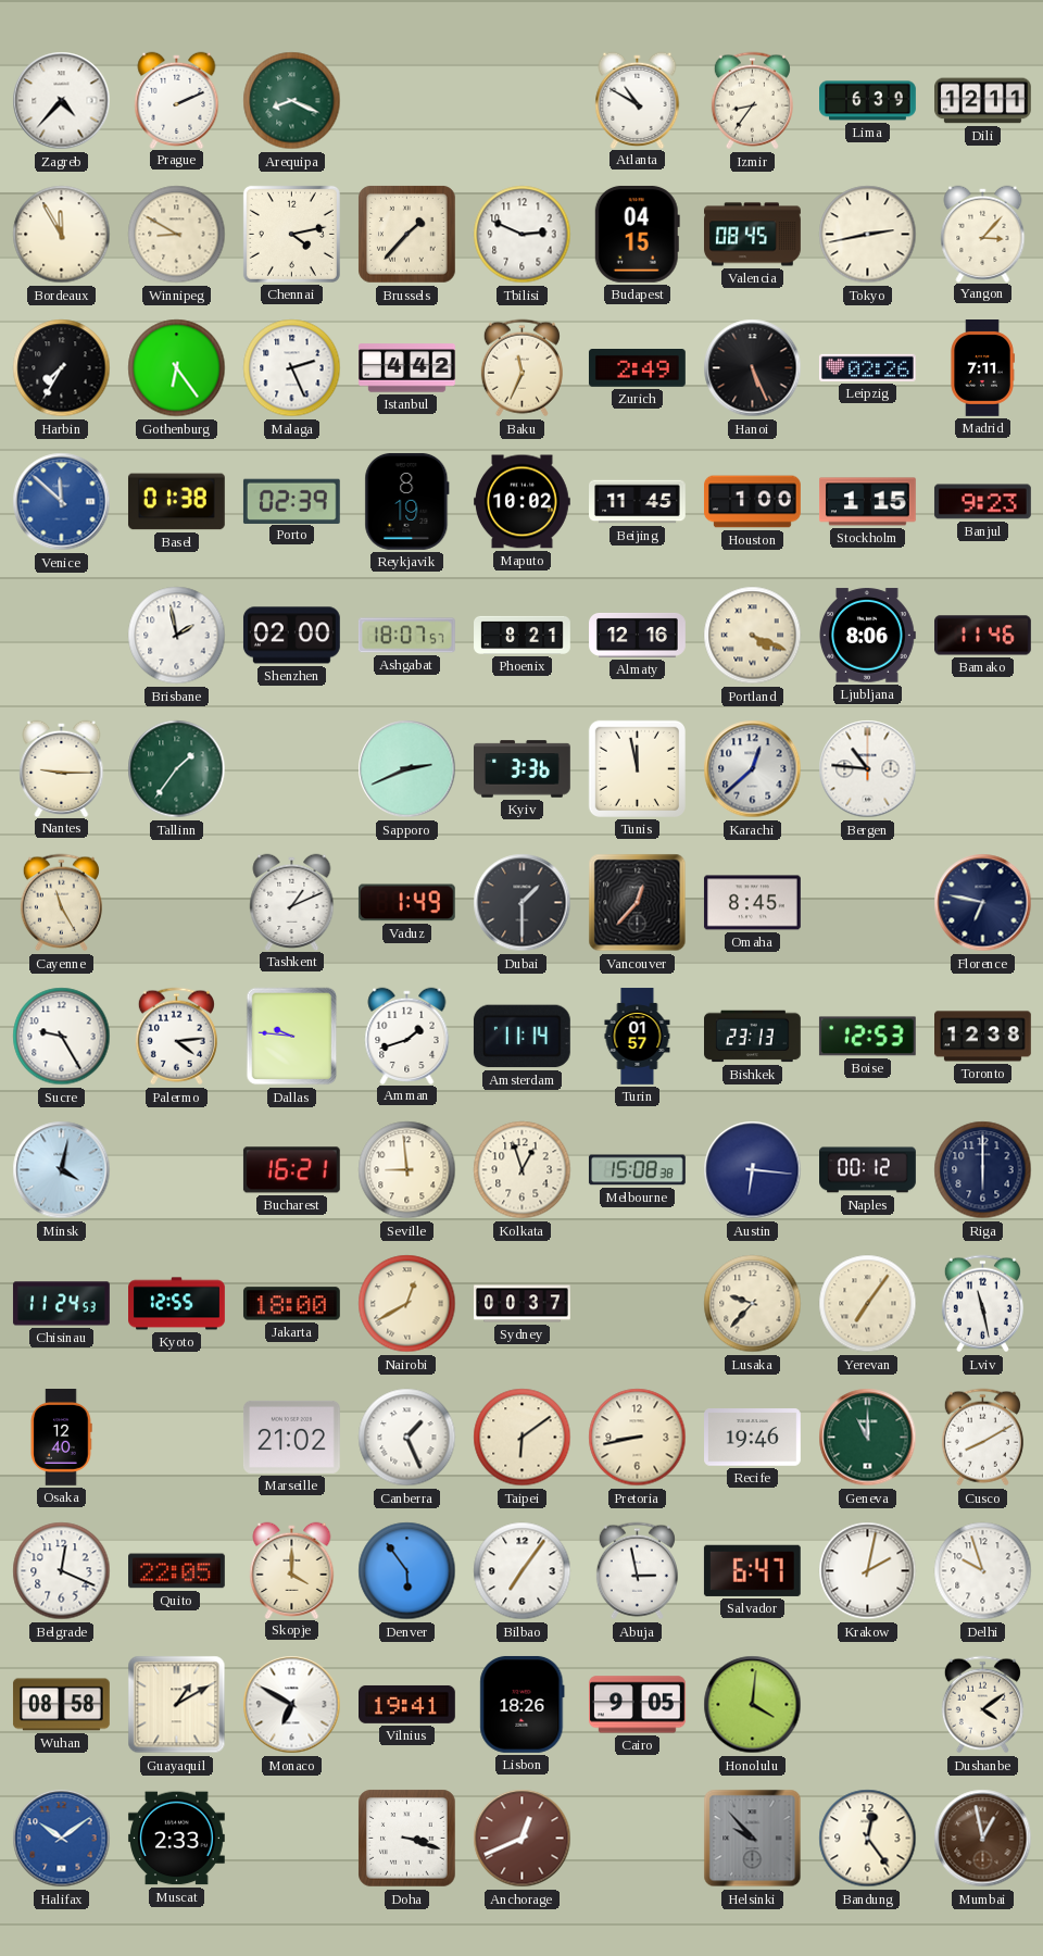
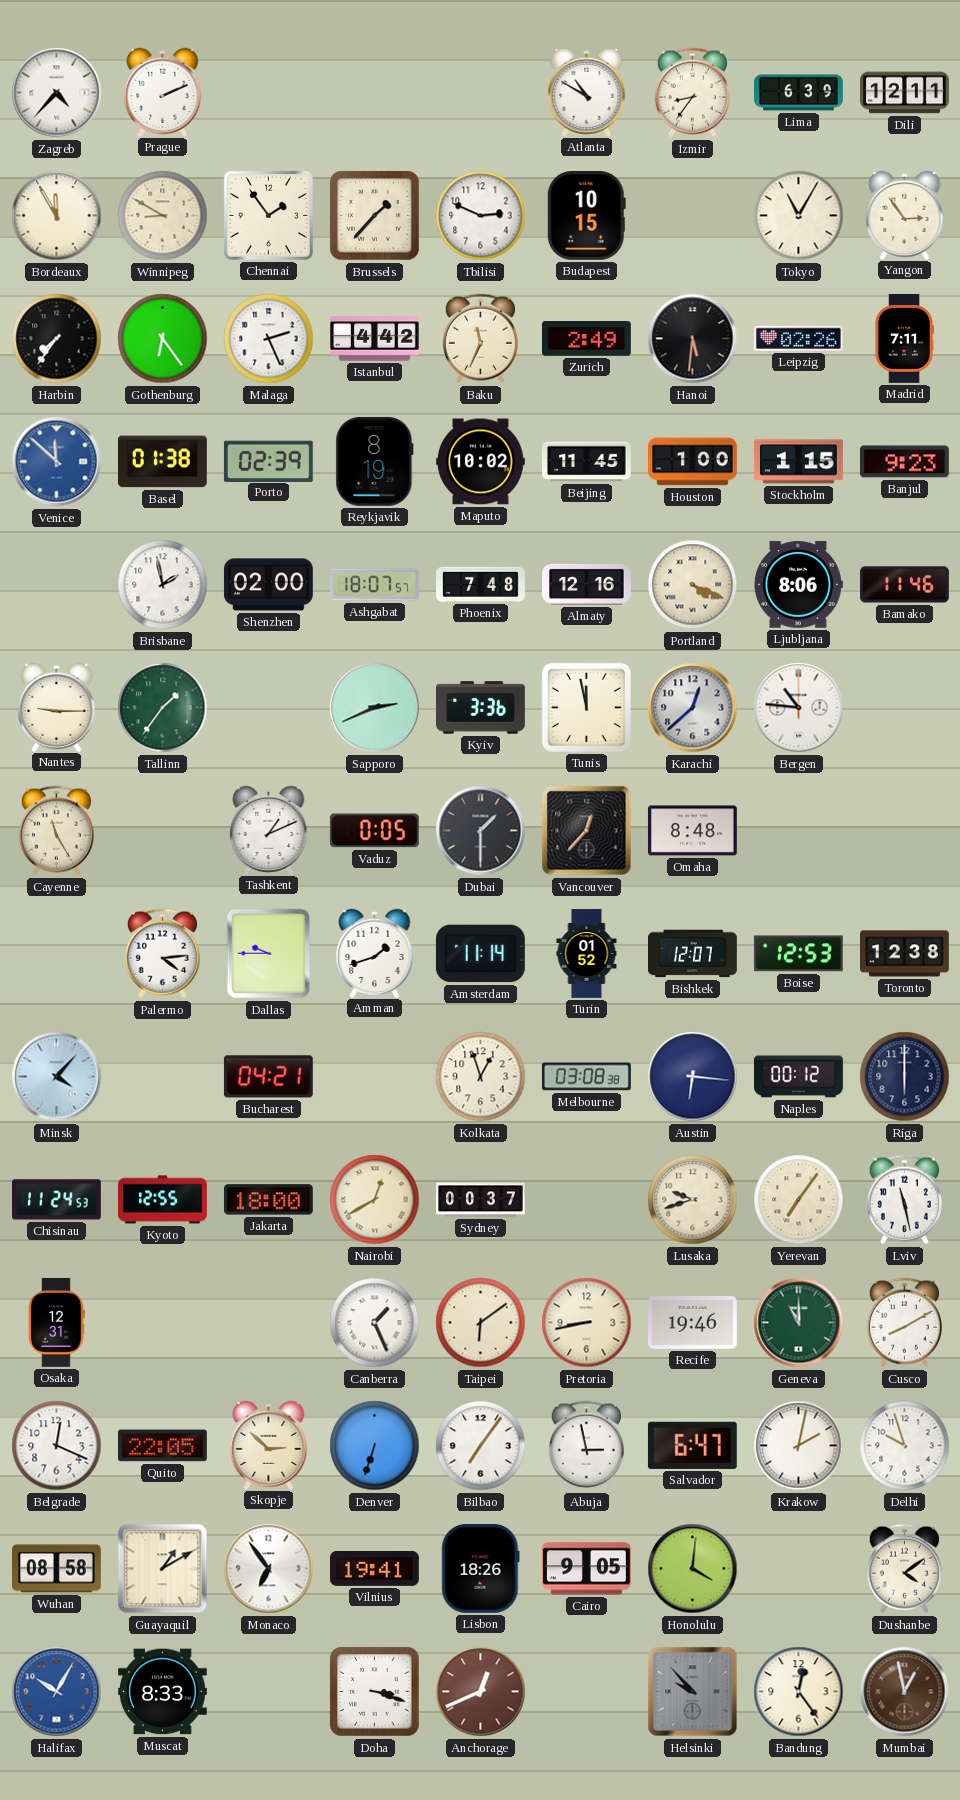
Arequipa: 8:19 -> none (292, 101)
Chennai: 4:13 -> 1:54 (268, 215)
Budapest: 04:15 -> 10:15 (586, 215)
Valencia: 08:45 -> none (753, 235)
Tokyo: 2:43 -> 11:05 (799, 216)
Yangon: 3:07 -> 2:54 (905, 215)
Harbin: 7:35 -> 7:36 (57, 339)
Hanoi: 5:26 -> 5:31 (693, 339)
Phoenix: 8:21 -> 7:48 (481, 584)
Vaduz: 1:49 -> 0:05 (374, 831)
Omaha: 8:45 -> 8:48 (692, 831)
Florence: 6:47 -> none (983, 903)
Sucre: 9:25 -> none (62, 1037)
Dallas: 9:46 -> 9:45 (269, 954)
Turin: 01:57 -> 01:52 (587, 954)
Bishkek: 23:13 -> 12:07 (693, 954)
Minsk: 4:02 -> 4:07 (57, 1077)
Bucharest: 16:21 -> 04:21 (268, 1077)
Seville: 8:59 -> none (407, 1170)
Melbourne: 15:08 -> 03:08 (586, 1077)
Lusaka: 9:37 -> 9:42 (693, 1200)
Osaka: 12:40 -> 12:31 (56, 1323)
Marseille: 21:02 -> none (291, 1437)
Skopje: 4:00 -> 2:52 (269, 1445)
Denver: 5:54 -> 6:33 (375, 1446)
Monaco: 6:50 -> 6:54 (269, 1569)
Halifax: 10:09 -> 10:05 (57, 1692)
Muscat: 2:33 -> 8:33 (163, 1692)
